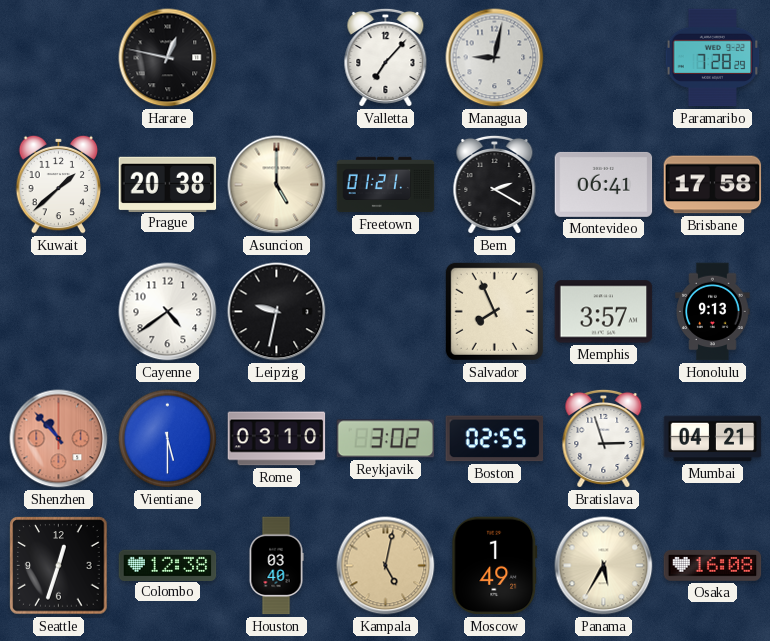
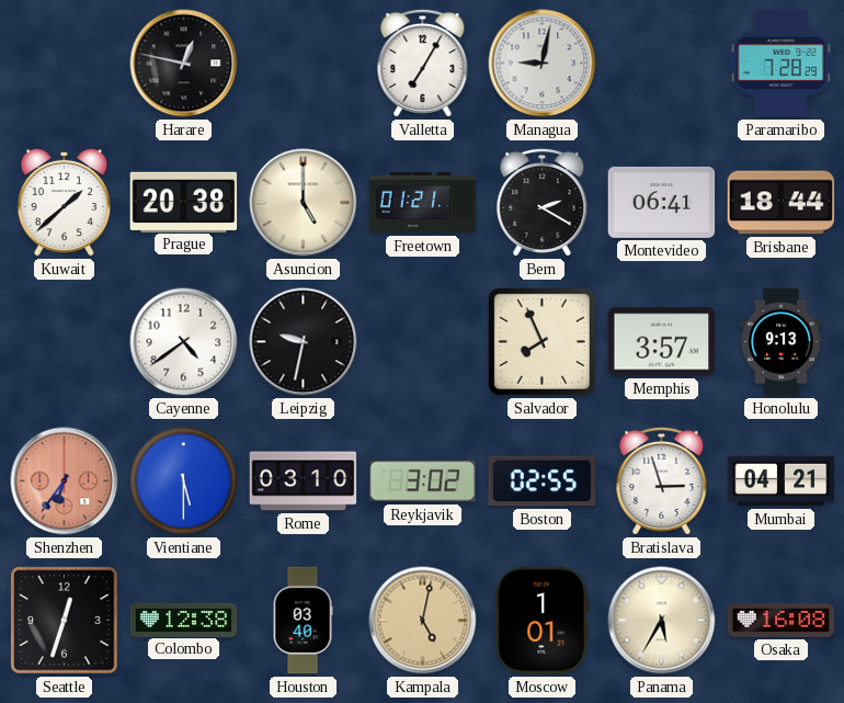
Valletta: 7:07 -> 7:05 (423, 63)
Brisbane: 17:58 -> 18:44 (782, 203)
Shenzhen: 10:53 -> 6:36 (65, 481)
Moscow: 1:49 -> 1:01 (543, 621)
